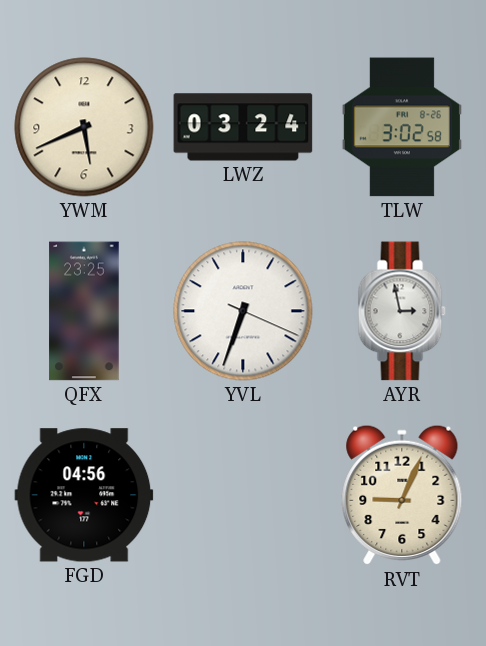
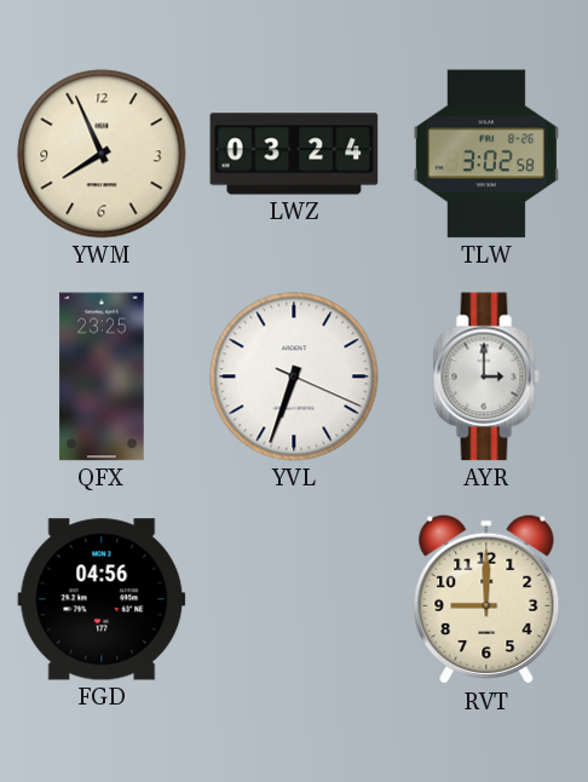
YWM: 5:41 -> 7:56 (102, 154)
AYR: 2:58 -> 3:00 (486, 376)
RVT: 9:04 -> 9:00 (486, 599)
